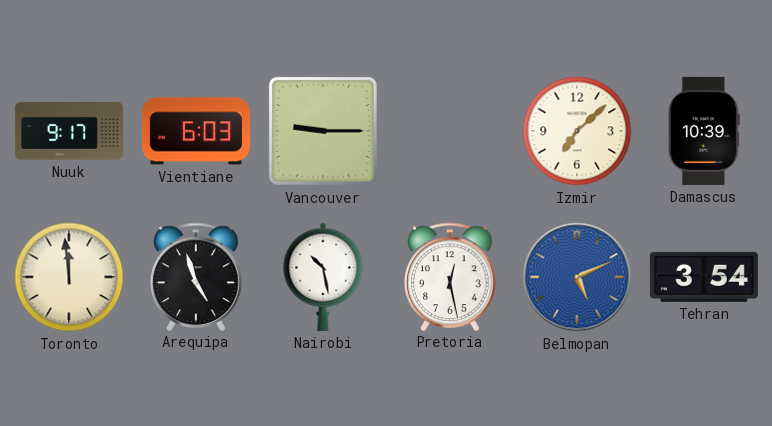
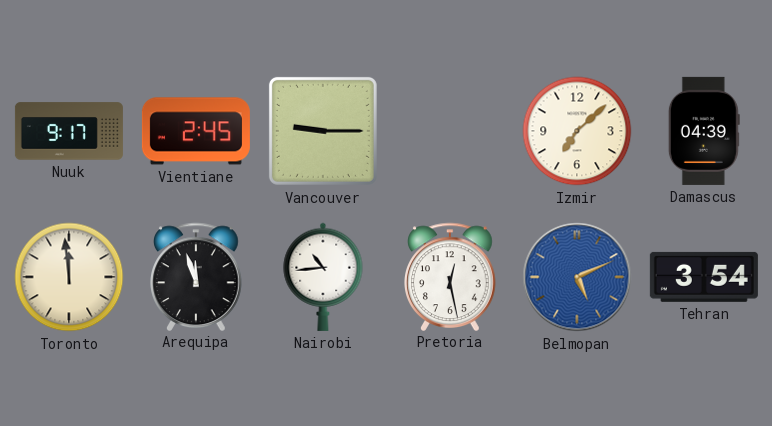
Vientiane: 6:03 -> 2:45 (196, 131)
Damascus: 10:39 -> 04:39 (704, 131)
Arequipa: 4:57 -> 11:57 (197, 276)
Nairobi: 10:28 -> 10:44 (323, 277)
